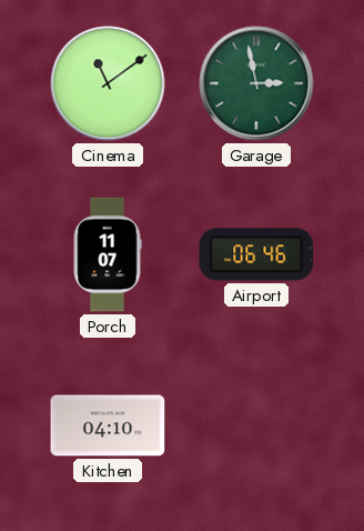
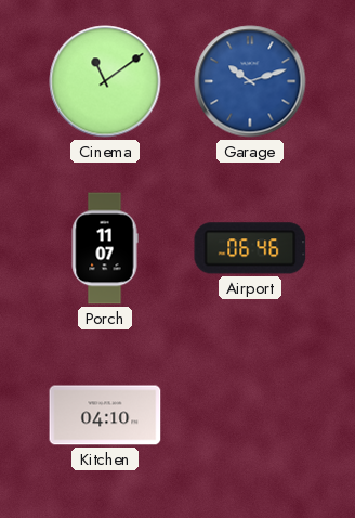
Garage: 2:58 -> 10:12 (250, 81)
Garage dial: green -> blue (250, 81)
